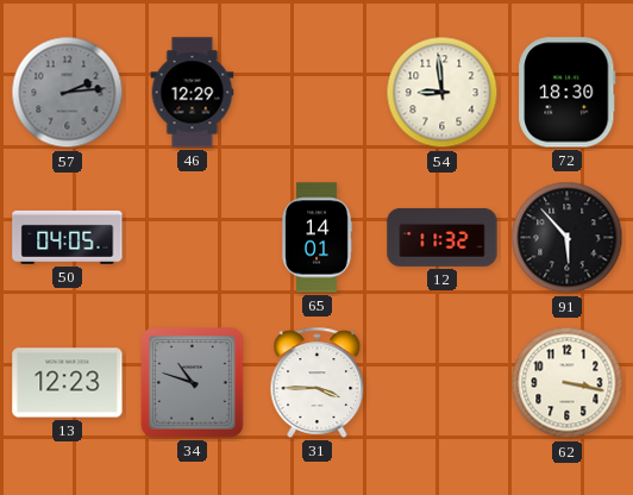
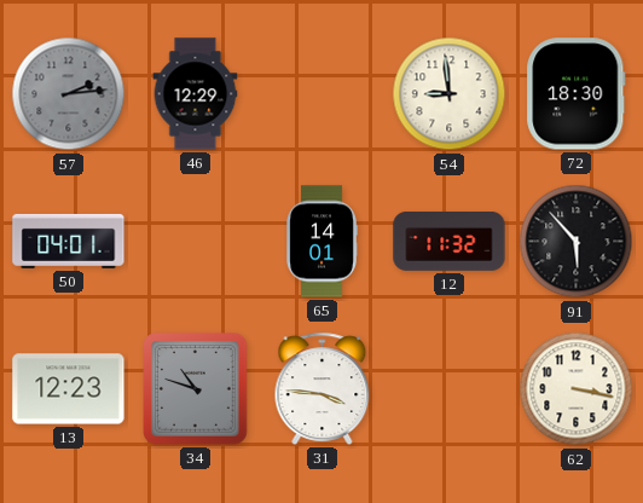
50: 04:05 -> 04:01 (69, 241)
31: 3:45 -> 3:46 (323, 388)
